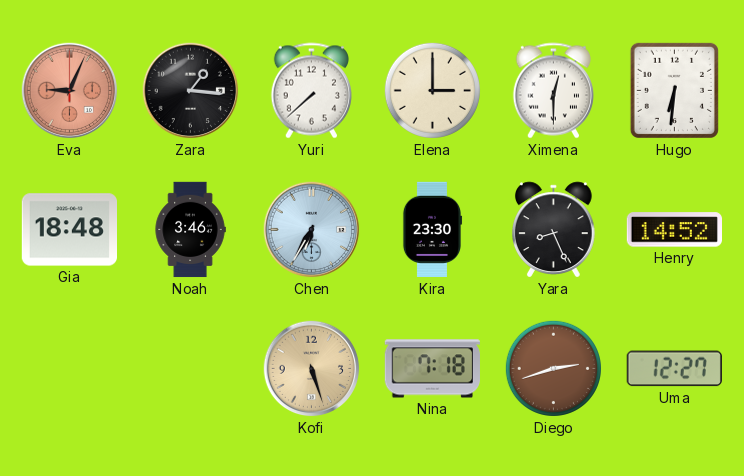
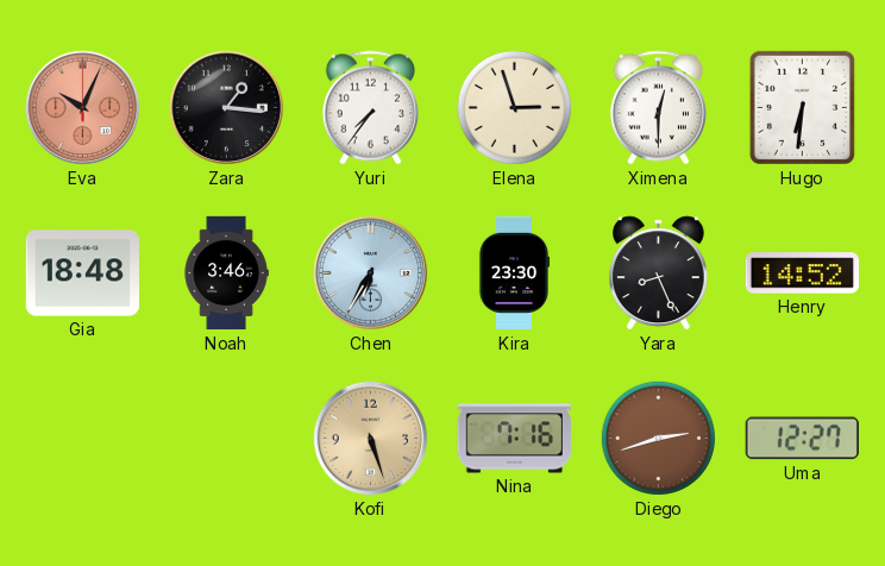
Eva: 9:04 -> 10:04 (83, 108)
Yuri: 7:38 -> 7:36 (370, 108)
Elena: 3:00 -> 2:57 (514, 107)
Nina: 7:18 -> 7:16 (514, 439)
